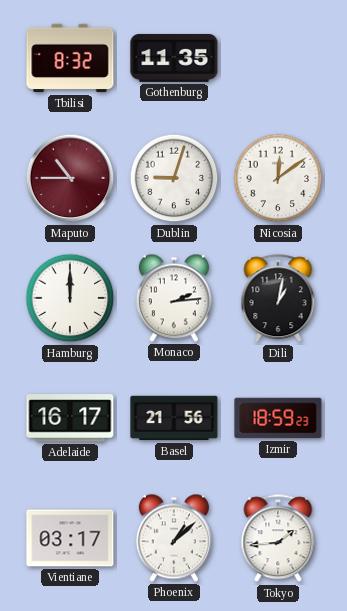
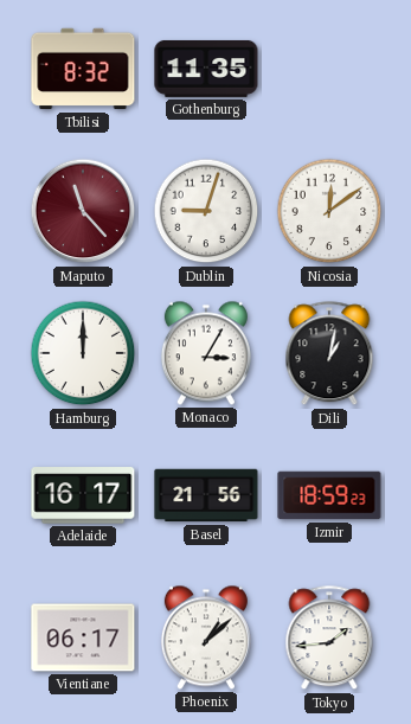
Maputo: 10:45 -> 11:23 (83, 211)
Monaco: 2:14 -> 3:05 (206, 353)
Vientiane: 03:17 -> 06:17 (83, 637)
